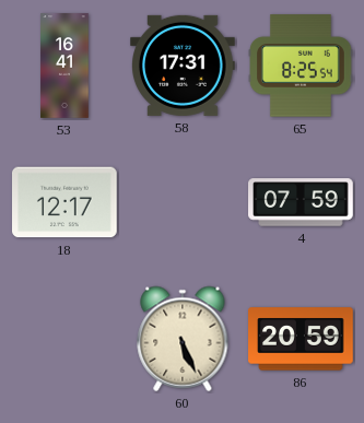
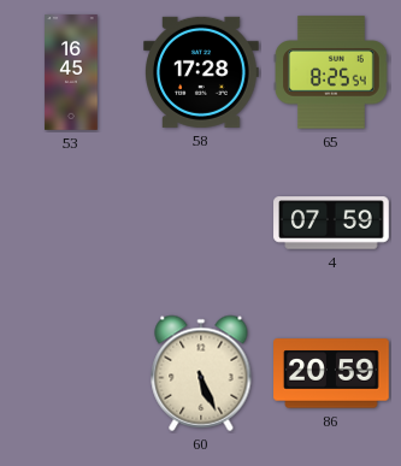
53: 16:41 -> 16:45 (71, 72)
58: 17:31 -> 17:28 (202, 72)
18: 12:17 -> none (66, 202)
